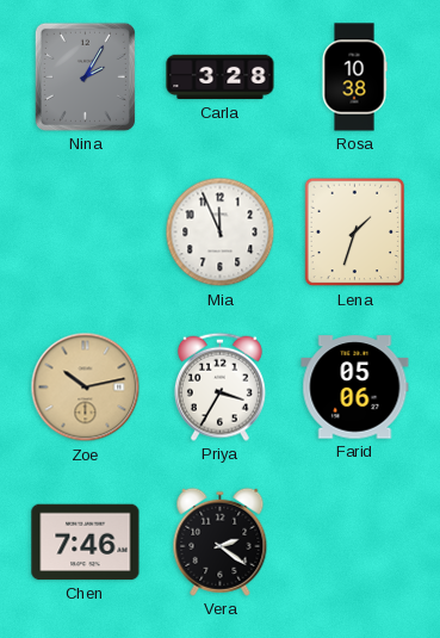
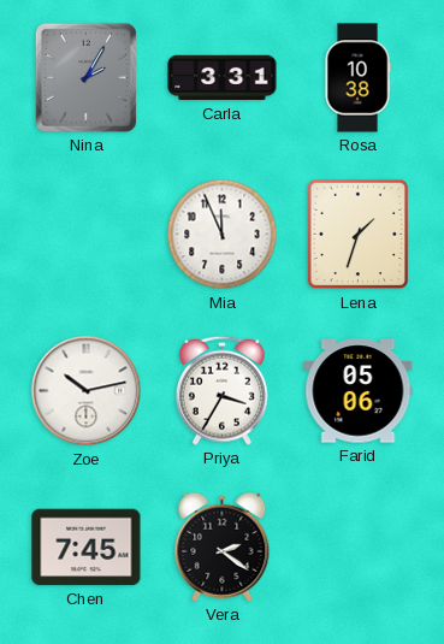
Carla: 3:28 -> 3:31 (223, 78)
Zoe dial: champagne -> white (87, 391)
Chen: 7:46 -> 7:45 (87, 548)
